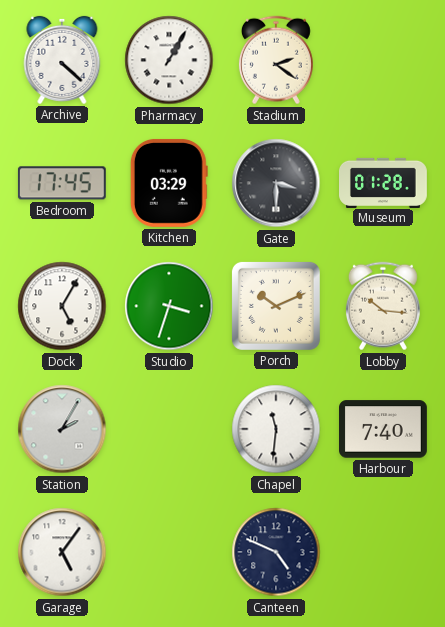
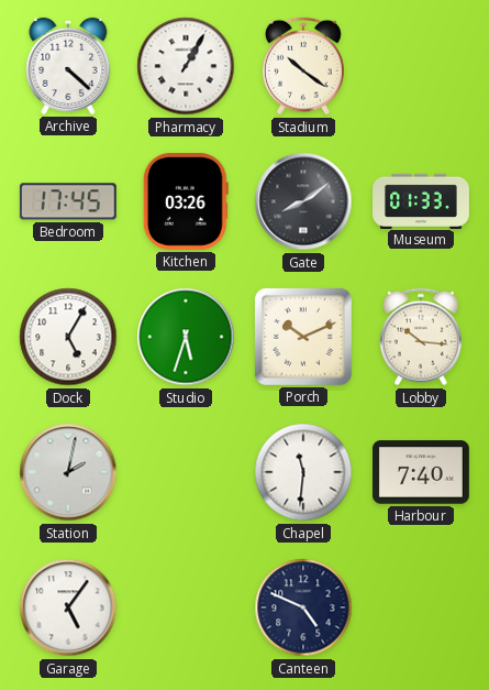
Stadium: 2:21 -> 10:21 (303, 66)
Kitchen: 03:29 -> 03:26 (186, 201)
Gate: 3:30 -> 8:09 (303, 201)
Museum: 01:28 -> 01:33 (422, 200)
Studio: 3:33 -> 5:33 (186, 337)
Station: 2:05 -> 2:02 (68, 472)
